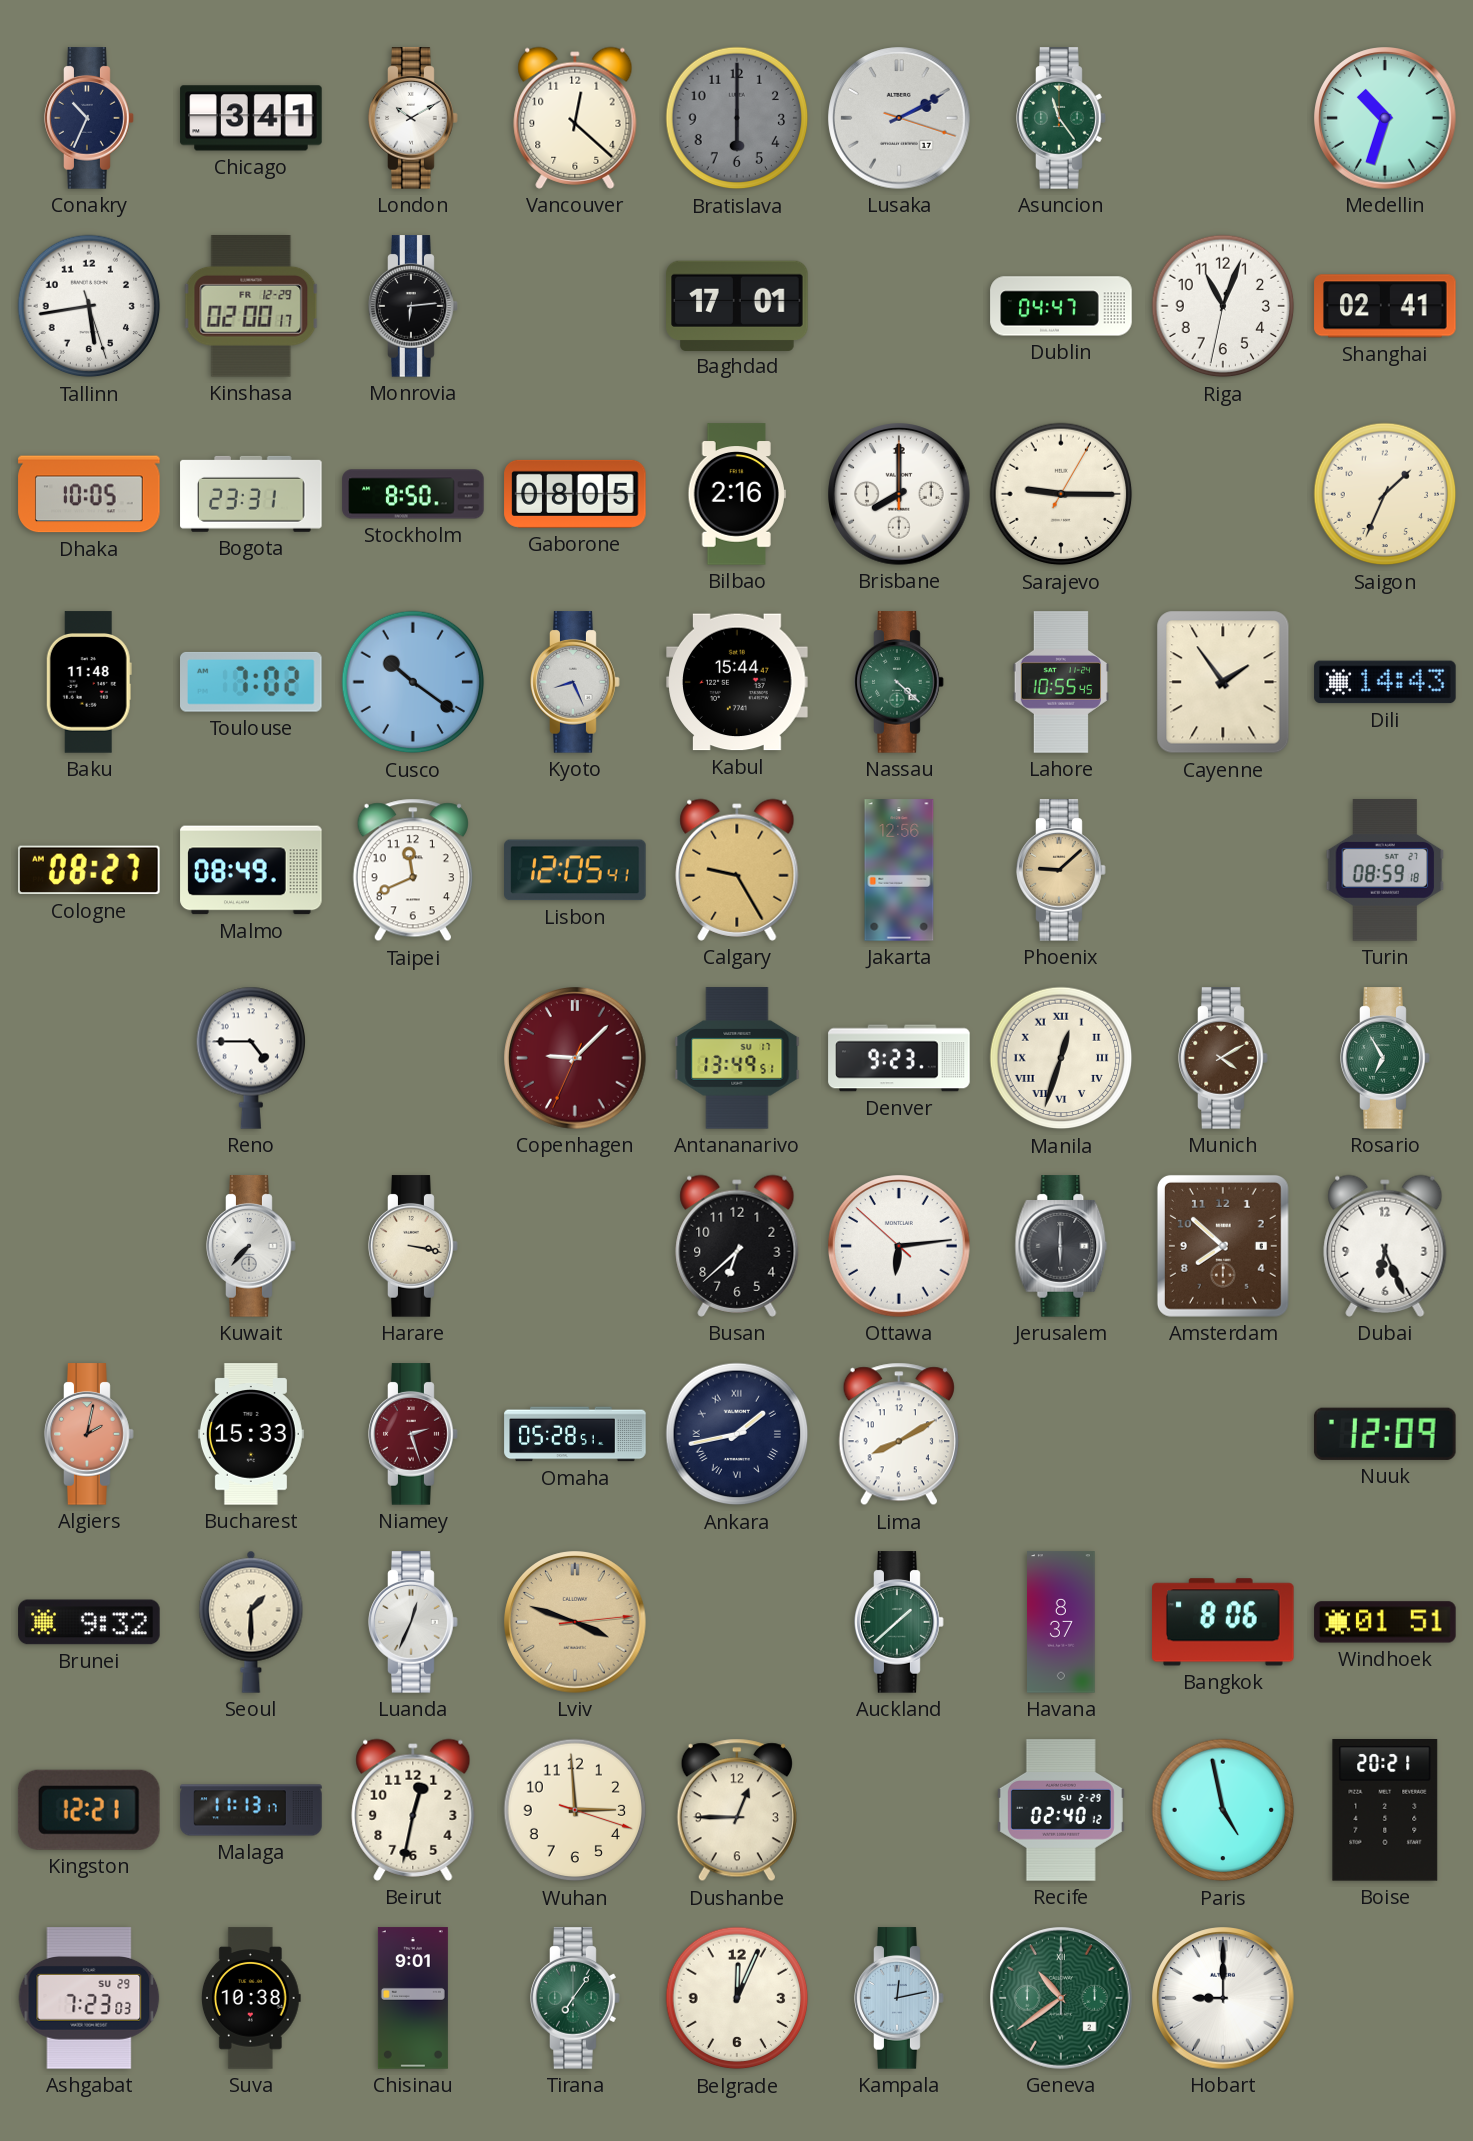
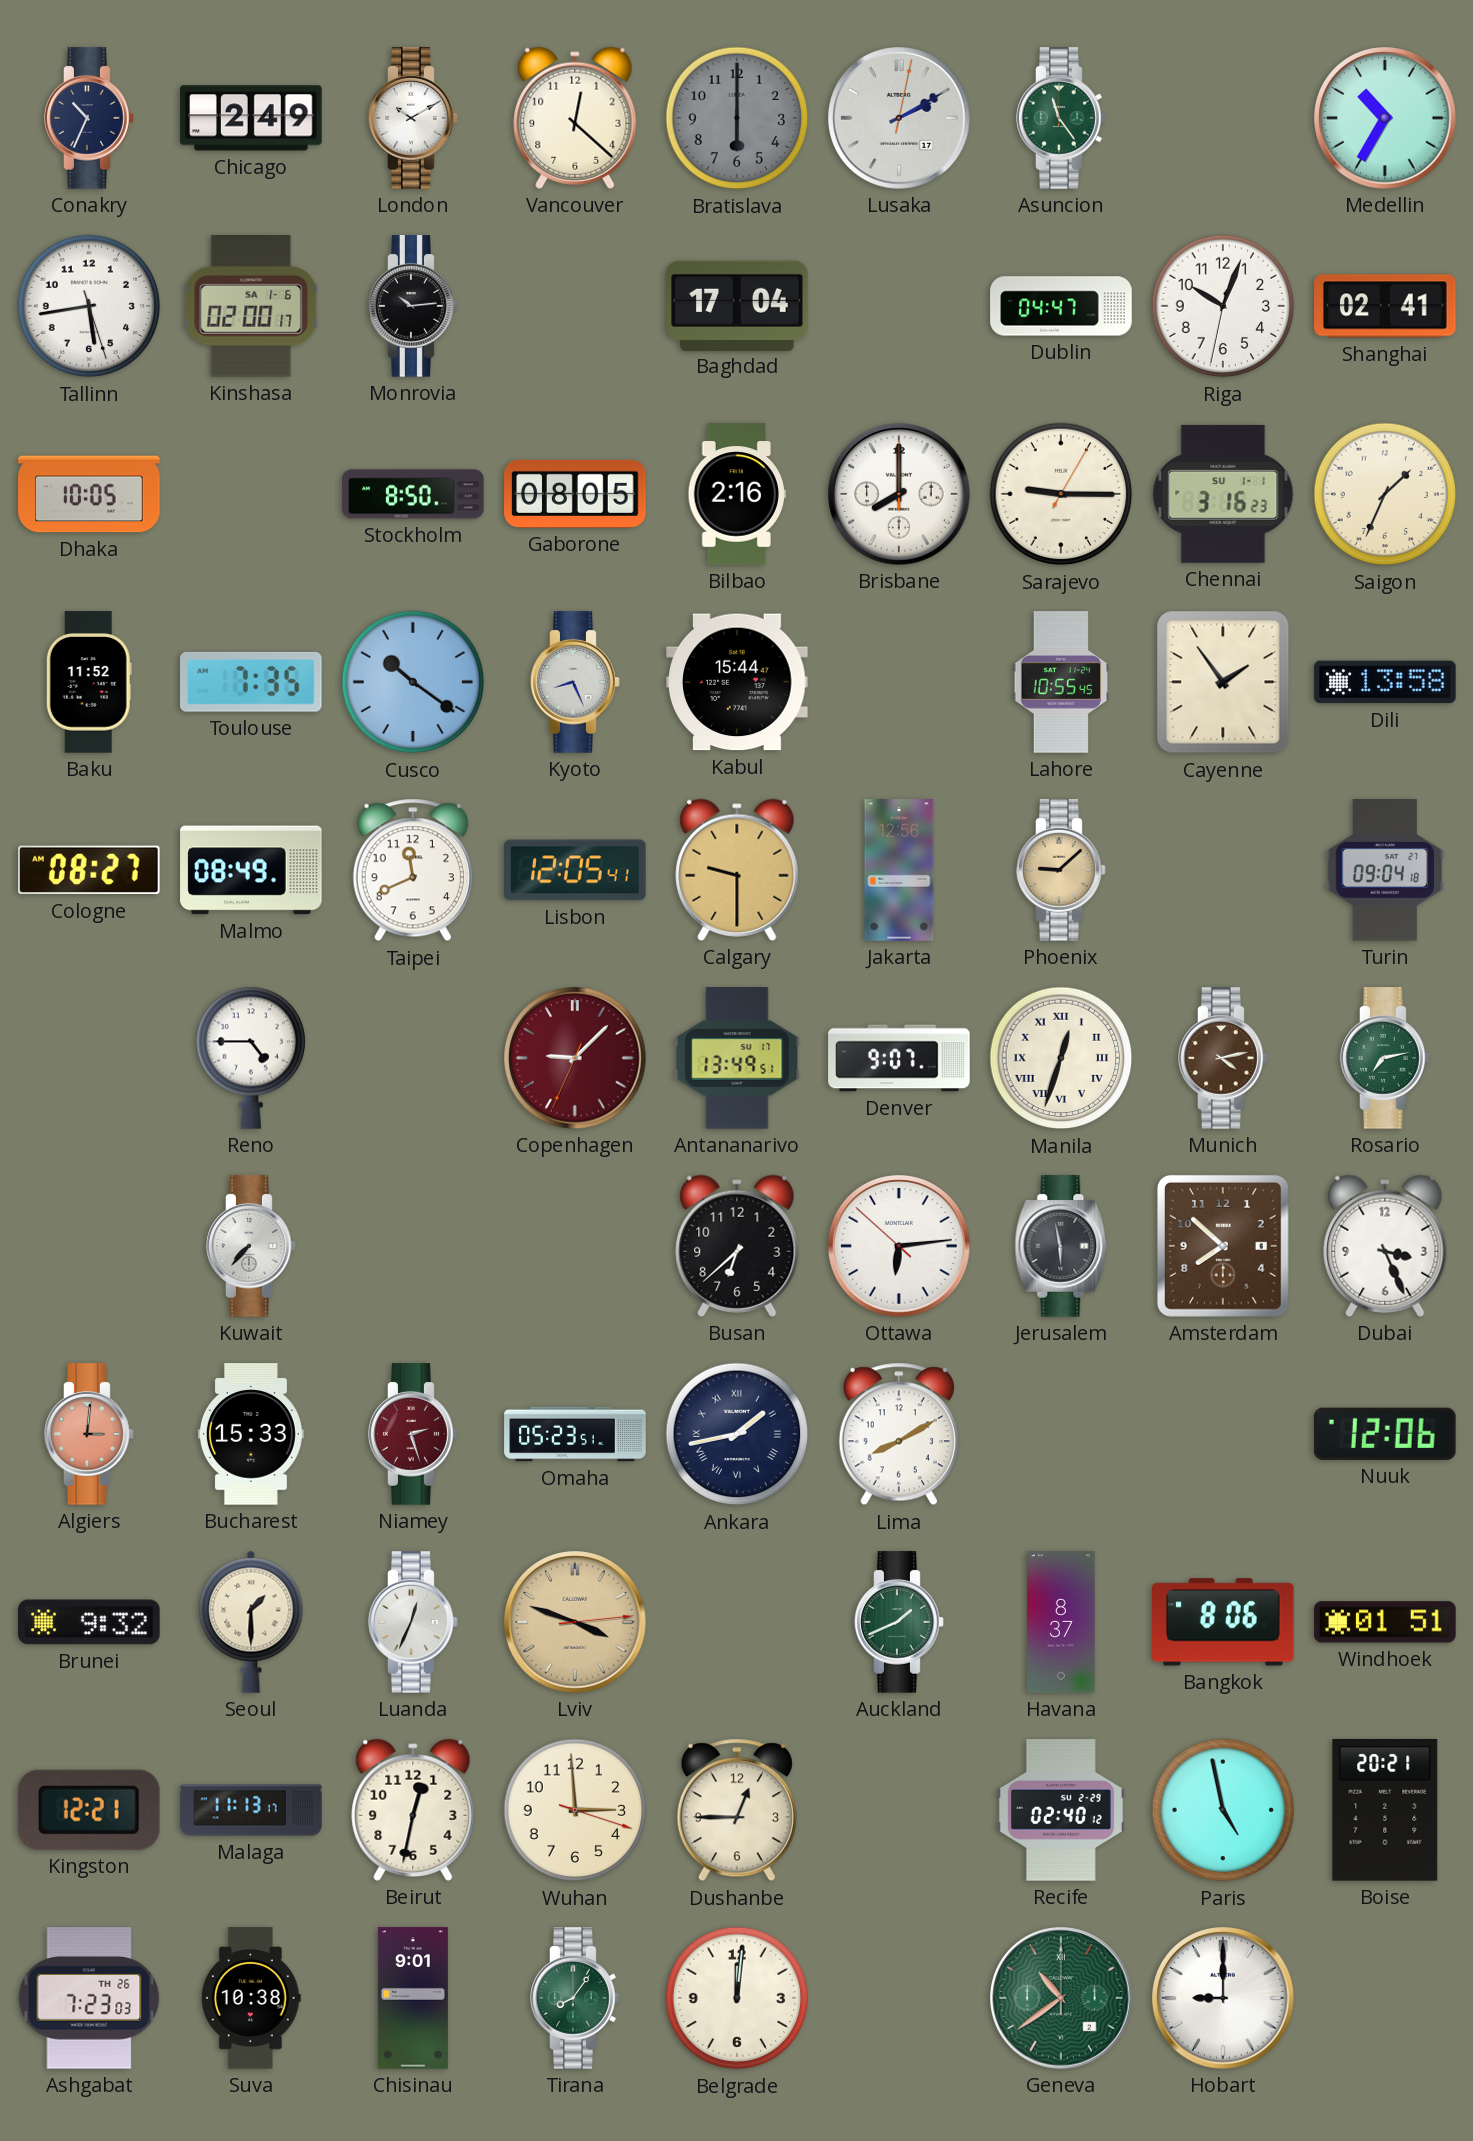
Chicago: 3:41 -> 2:49 (251, 118)
Lusaka: 2:10:18 -> 2:10:02 (899, 118)
Medellin: 10:33 -> 10:35 (1385, 118)
Kinshasa date: FR 12-29 -> SA 1-6 (251, 307)
Monrovia: 6:14 -> 10:14 (413, 306)
Baghdad: 17:01 -> 17:04 (737, 305)
Riga: 11:03 -> 10:03 (1223, 306)
Bogota: 23:31 -> none (251, 494)
Chennai: none -> 3:16 (1223, 494)
Baku: 11:48 -> 11:52 (89, 682)
Toulouse: 7:02 -> 7:35 (252, 682)
Nassau: 4:22 -> none (899, 682)
Dili: 14:43 -> 13:58 (1385, 682)
Calgary: 9:25 -> 9:30 (737, 870)
Turin: 08:59 -> 09:04 (1385, 870)
Denver: 9:23 -> 9:07 (899, 1058)
Munich: 4:10 -> 4:13 (1223, 1058)
Rosario: 6:55 -> 7:13 (1385, 1058)
Harare: 3:17 -> none (413, 1246)
Jerusalem: 6:00 -> 5:58 (1061, 1246)
Dubai: 6:26 -> 3:26 (1385, 1246)
Algiers: 2:02 -> 3:01 (89, 1434)
Omaha: 05:28 -> 05:23 (575, 1434)
Nuuk: 12:09 -> 12:06 (1385, 1434)
Auckland: 1:38 -> 1:41 (899, 1622)
Ashgabat date: SU 29 -> TH 26 (89, 1998)
Tirana: 7:06 -> 8:06 (575, 1998)
Belgrade: 12:04 -> 12:01 (737, 1998)
Kampala: 12:13 -> none (899, 1998)
